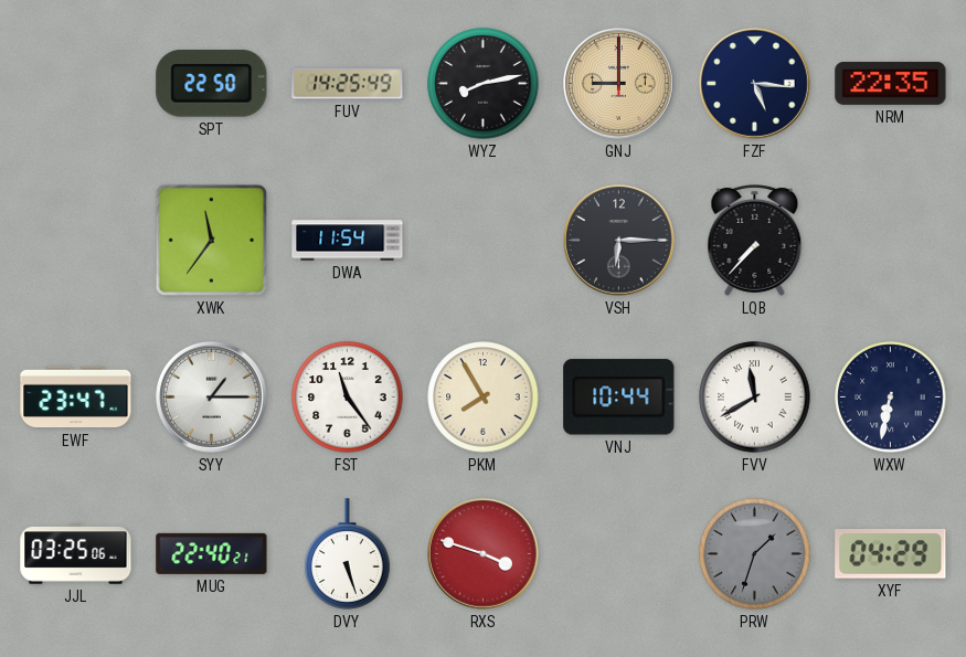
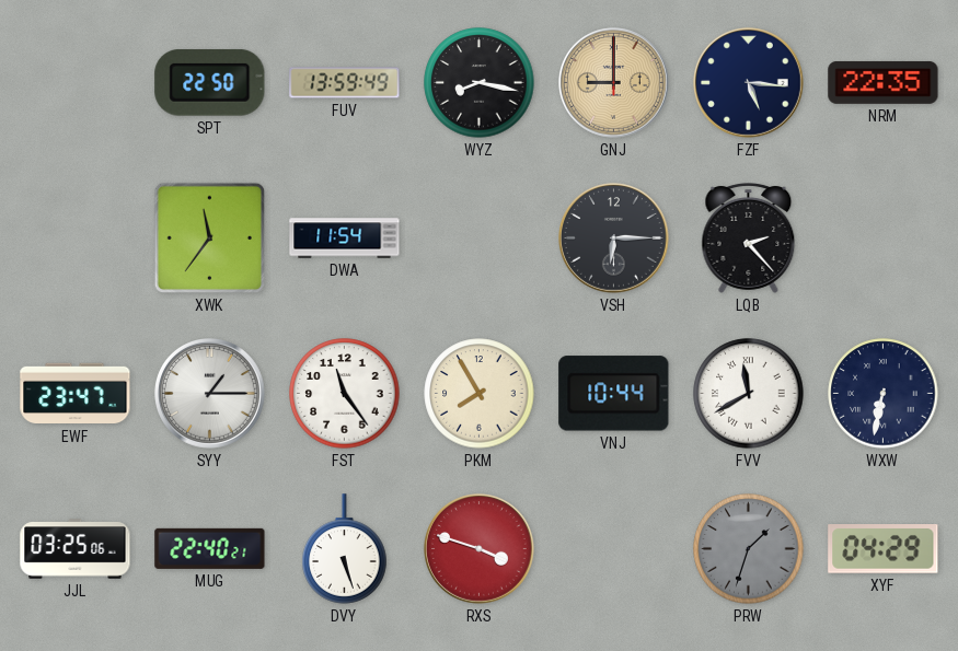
FUV: 14:25 -> 13:59 (345, 83)
WYZ: 8:13 -> 8:17 (480, 83)
LQB: 7:37 -> 2:23 (749, 239)
